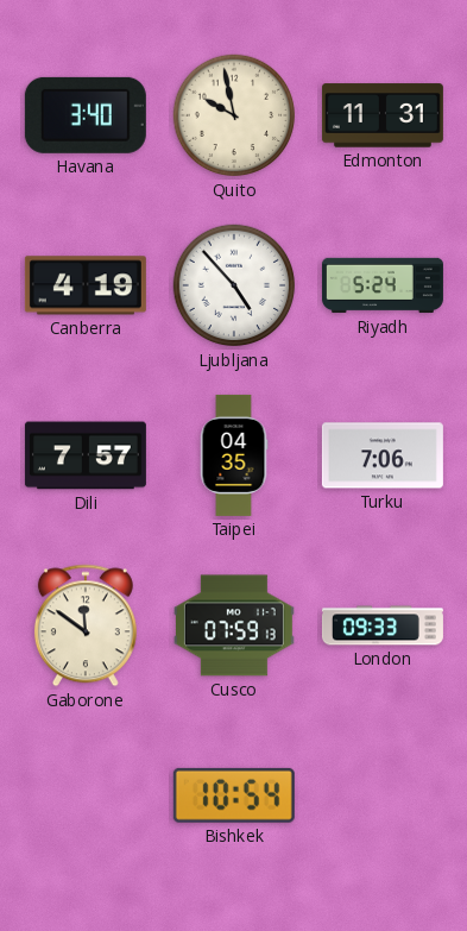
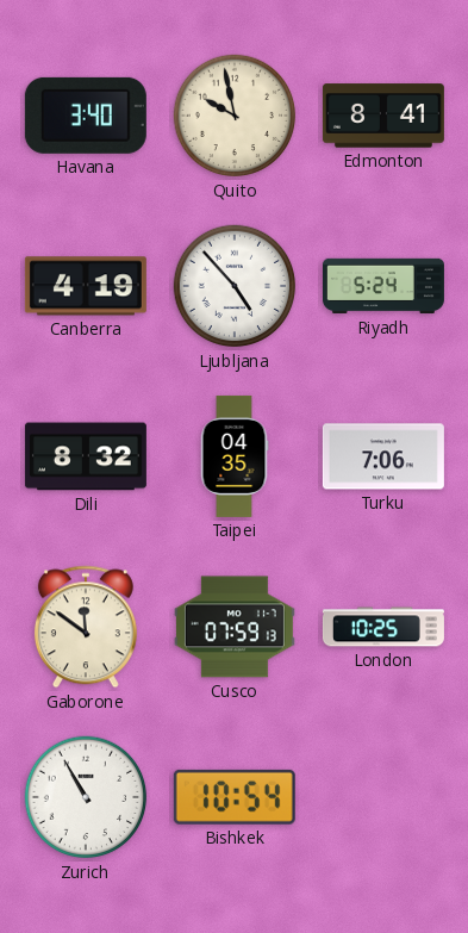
Edmonton: 11:31 -> 8:41 (383, 116)
Dili: 7:57 -> 8:32 (86, 456)
London: 09:33 -> 10:25 (383, 627)
Zurich: none -> 10:55 (86, 797)
